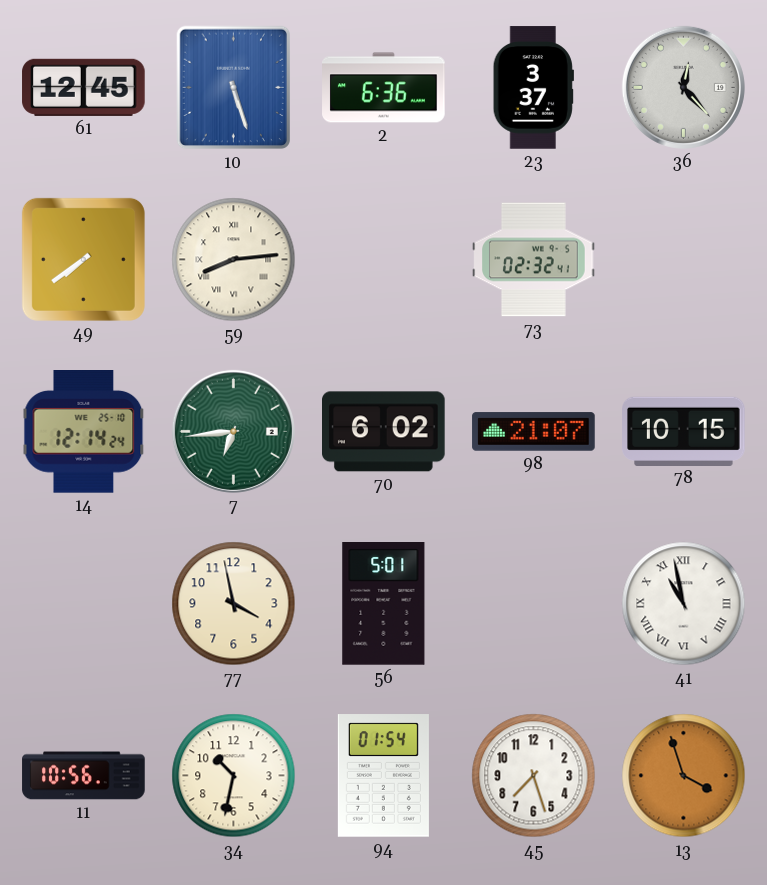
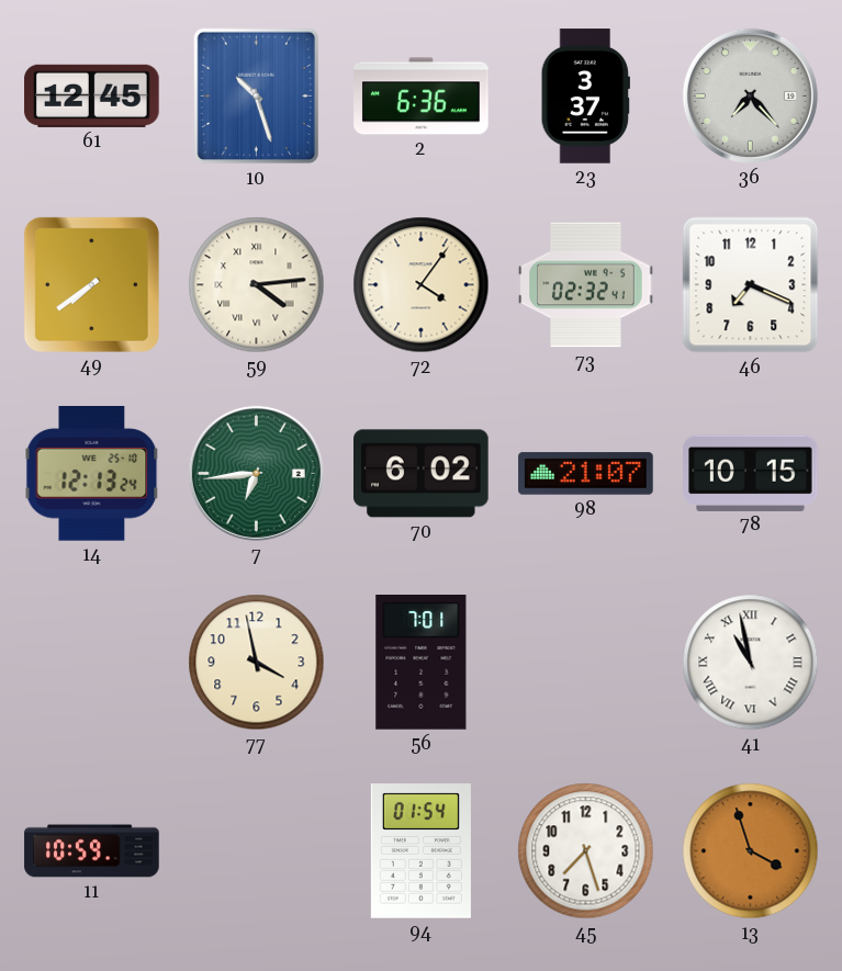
10: 5:27 -> 10:27 (257, 97)
36: 12:23 -> 7:23 (750, 95)
59: 8:14 -> 4:14 (257, 285)
72: none -> 4:06 (422, 285)
46: none -> 7:19 (751, 285)
14: 12:14 -> 12:13 (92, 474)
56: 5:01 -> 7:01 (422, 663)
11: 10:56 -> 10:59 (92, 851)
34: 10:32 -> none (234, 776)
